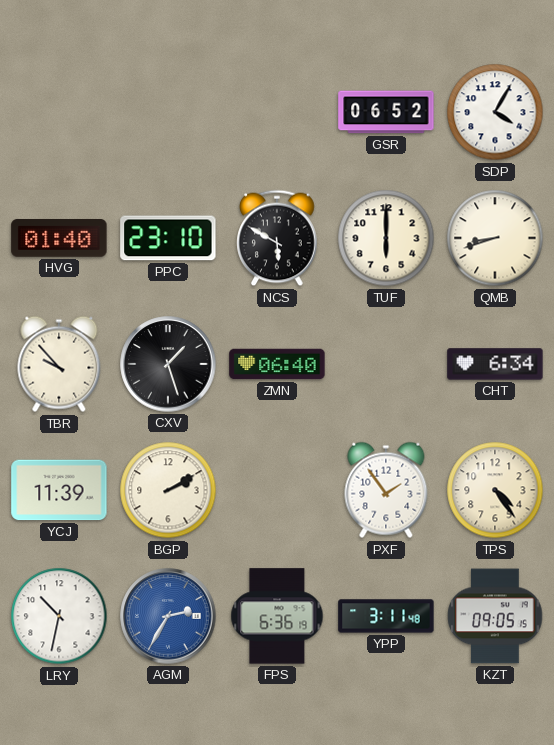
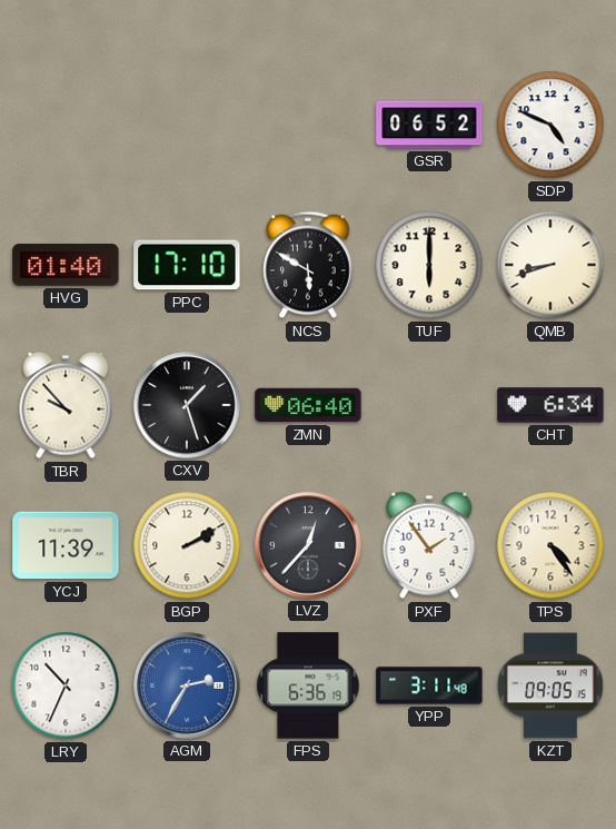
SDP: 4:05 -> 4:49 (550, 125)
PPC: 23:10 -> 17:10 (187, 265)
LVZ: none -> 12:37 (308, 545)
LRY: 10:32 -> 10:34 (66, 685)
